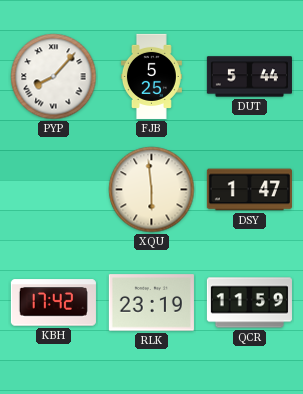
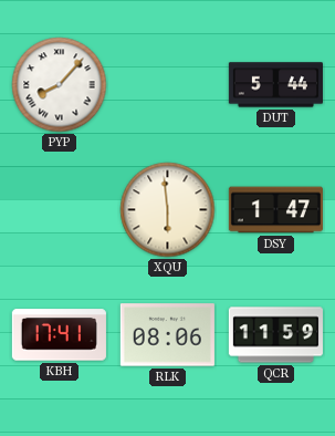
FJB: 5:25 -> none (151, 76)
KBH: 17:42 -> 17:41 (59, 335)
RLK: 23:19 -> 08:06 (167, 335)
